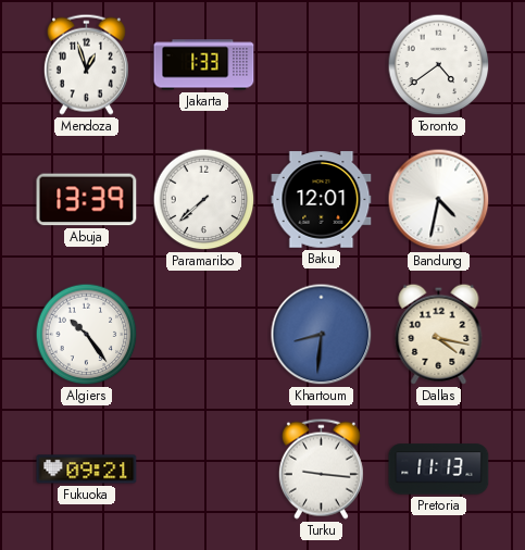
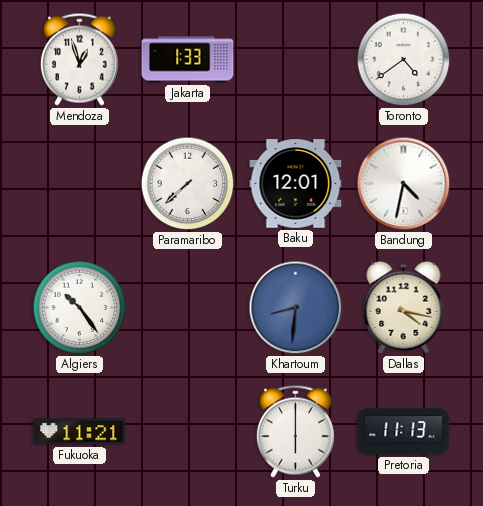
Abuja: 13:39 -> none (87, 200)
Fukuoka: 09:21 -> 11:21 (80, 432)
Turku: 9:16 -> 6:00 (295, 431)
